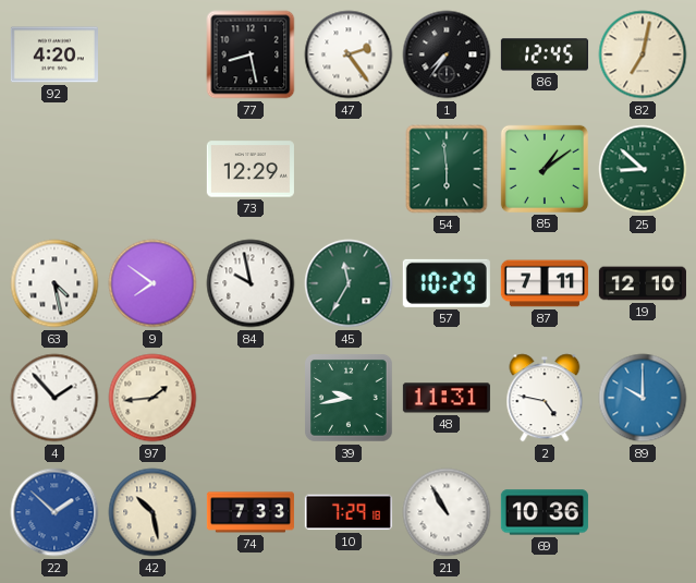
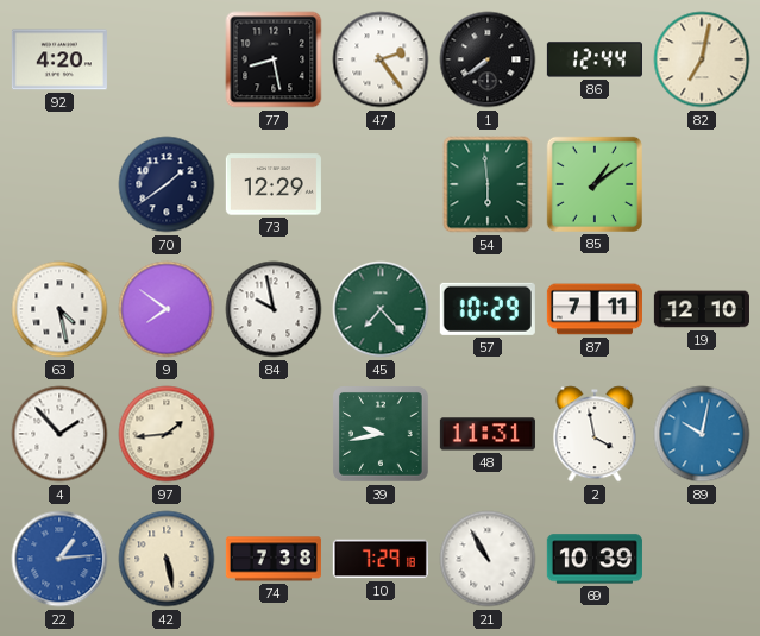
1: 7:36 -> 7:39 (488, 59)
86: 12:45 -> 12:44 (595, 59)
70: none -> 1:39 (167, 184)
25: 8:52 -> none (643, 169)
45: 11:35 -> 7:23 (381, 309)
2: 4:47 -> 3:58 (595, 434)
89: 10:00 -> 10:02 (702, 434)
22: 1:52 -> 1:14 (59, 559)
42: 10:28 -> 5:28 (167, 559)
74: 7:33 -> 7:38 (274, 559)
69: 10:36 -> 10:39 (595, 559)
